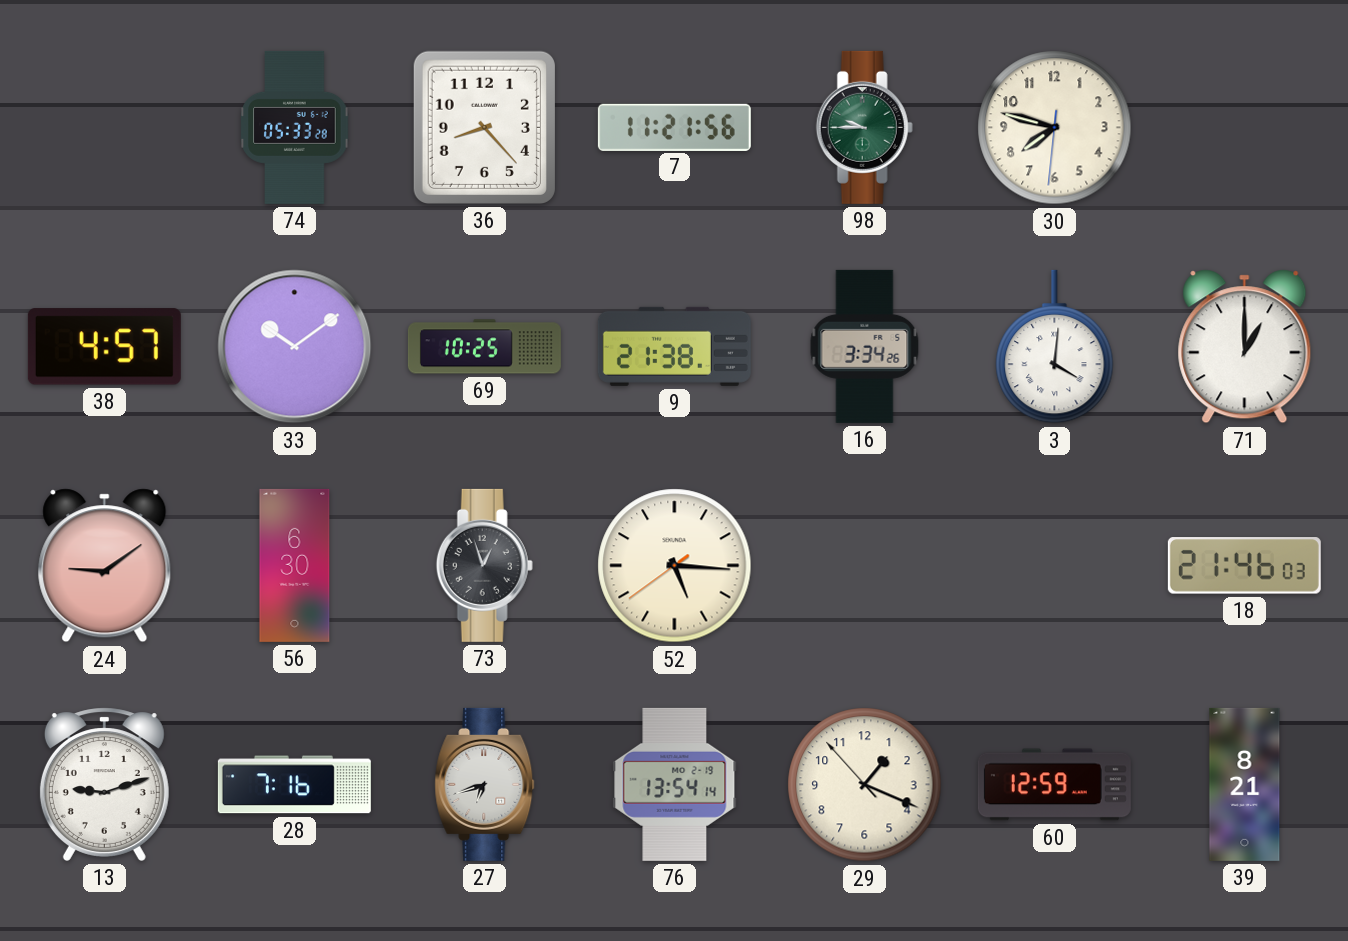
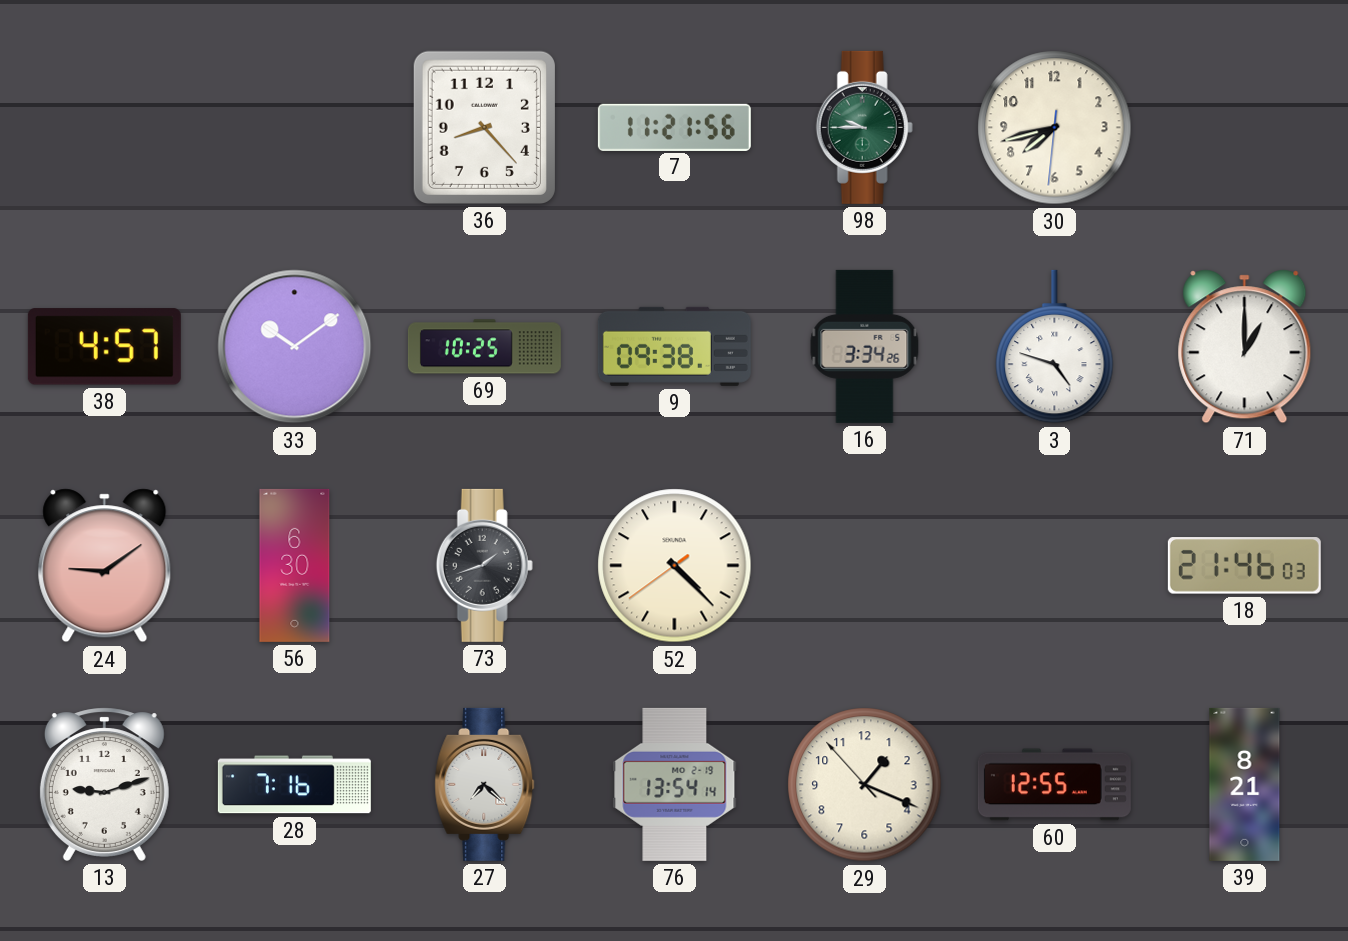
74: 05:33 -> none (295, 127)
30: 7:47 -> 7:42 (1055, 128)
9: 21:38 -> 09:38 (674, 346)
3: 4:01 -> 4:48 (1055, 347)
73: 12:57 -> 1:42 (484, 565)
52: 5:15 -> 4:22 (675, 566)
27: 6:42 -> 7:22 (485, 784)
60: 12:59 -> 12:55 (1054, 785)
